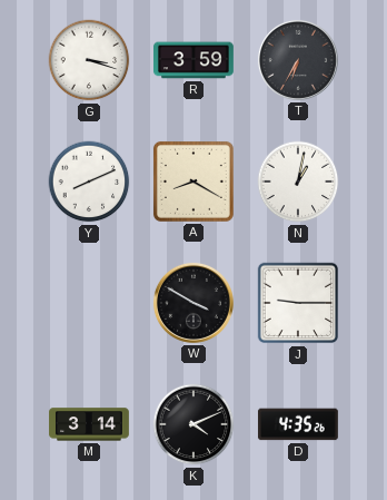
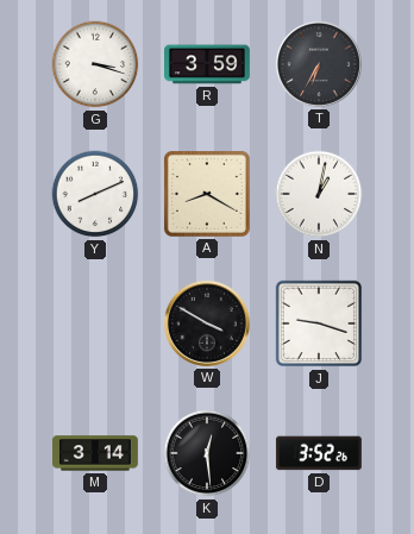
J: 9:15 -> 9:18 (319, 323)
K: 4:11 -> 12:29 (207, 453)
D: 4:35 -> 3:52 (319, 453)
